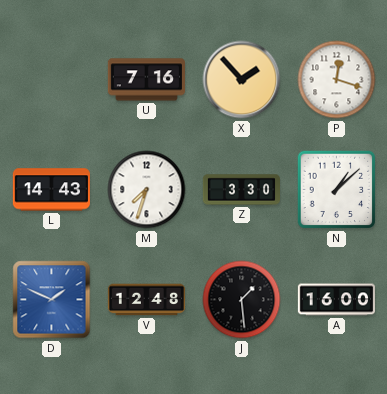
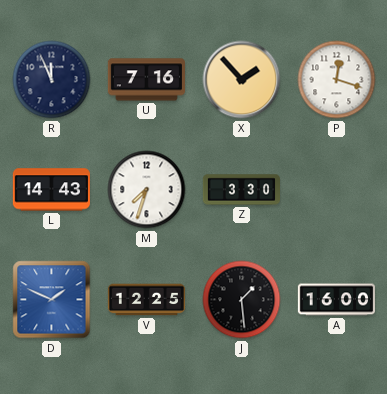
R: none -> 11:56 (52, 80)
N: 1:08 -> none (337, 190)
V: 12:48 -> 12:25 (146, 300)
